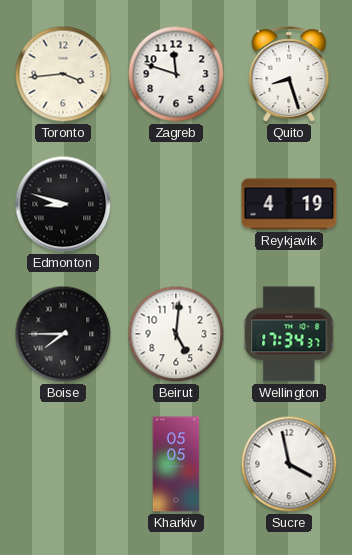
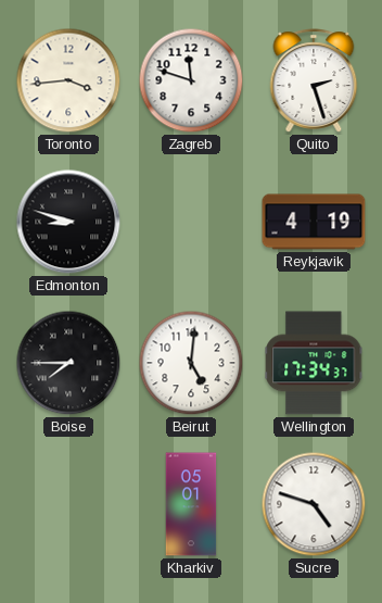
Quito: 8:27 -> 2:27 (314, 80)
Kharkiv: 05:05 -> 05:01 (191, 504)
Sucre: 3:58 -> 4:48 (314, 504)
